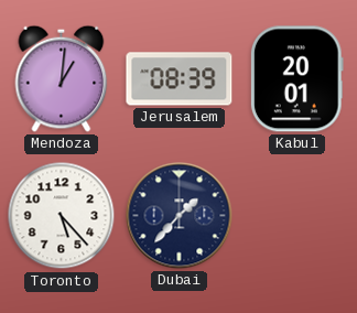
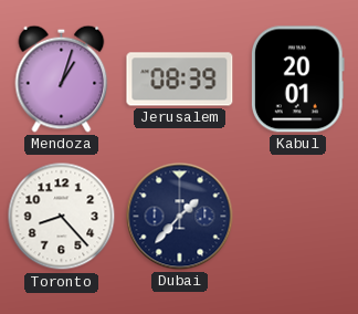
Mendoza: 1:01 -> 1:03 (62, 78)
Toronto: 5:23 -> 8:23 (62, 217)
